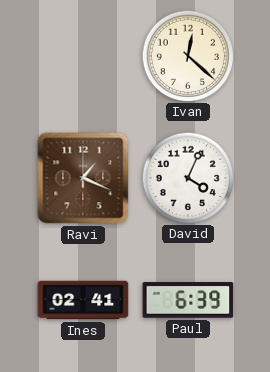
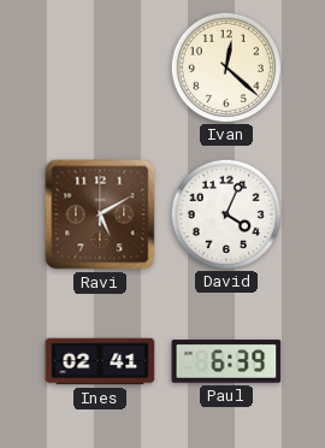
Ravi: 1:19 -> 5:10 (100, 214)
